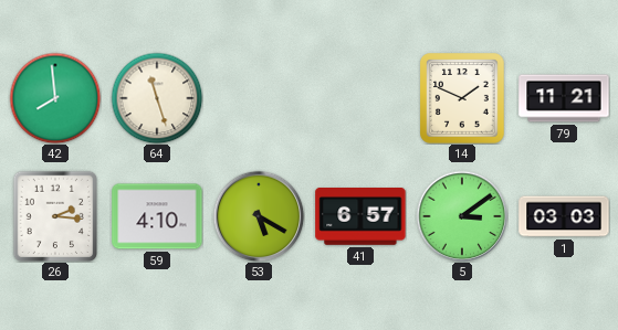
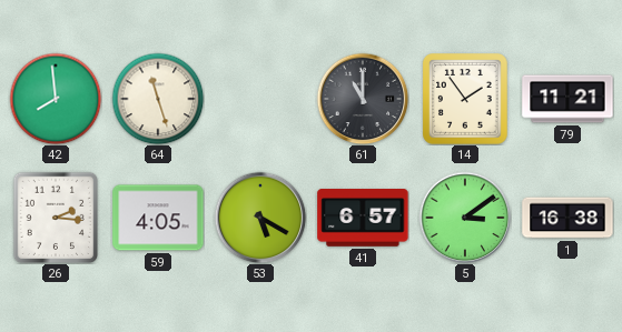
61: none -> 11:00 (363, 99)
14: 1:49 -> 1:54 (466, 100)
59: 4:10 -> 4:05 (158, 218)
1: 03:03 -> 16:38 (567, 218)
